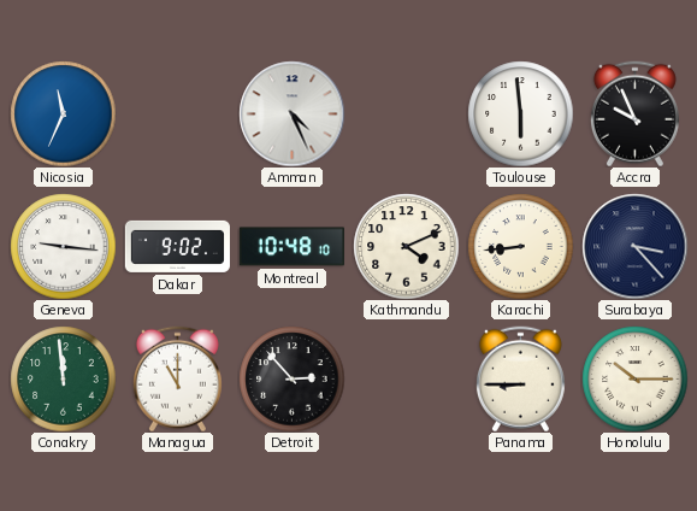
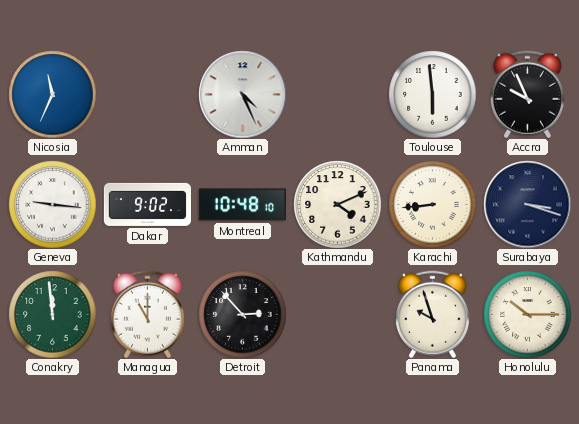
Surabaya: 3:23 -> 3:18 (527, 204)
Panama: 8:45 -> 9:57 (432, 314)
